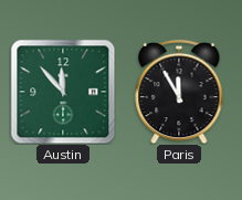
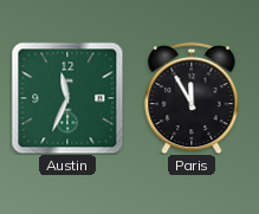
Austin: 11:53 -> 11:34 (67, 98)
